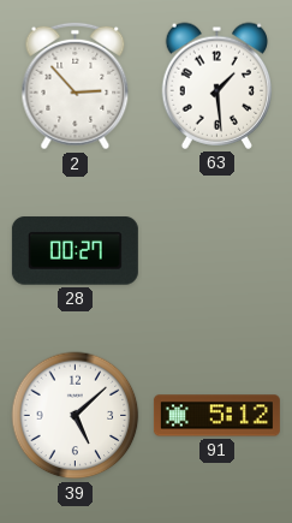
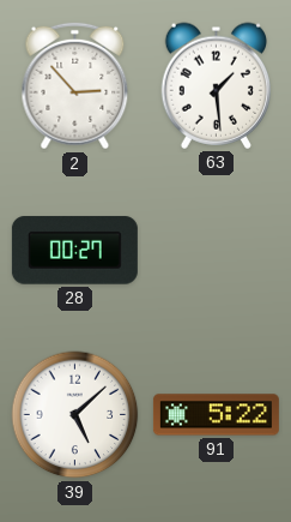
91: 5:12 -> 5:22 (216, 415)
